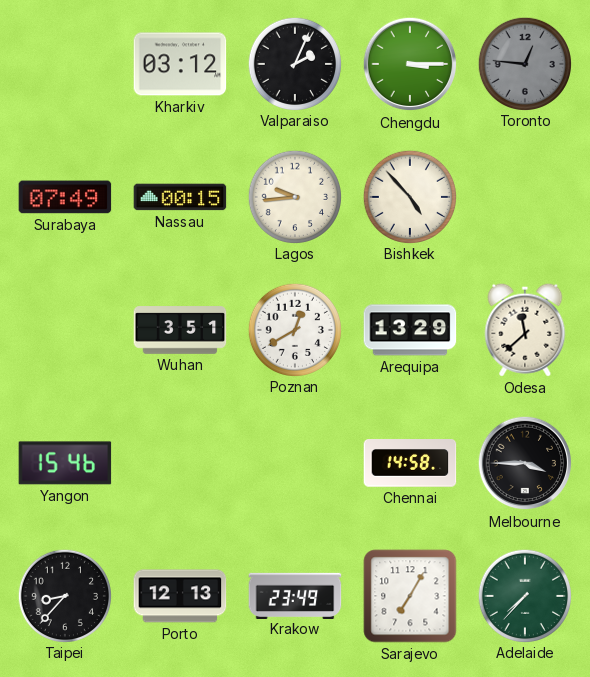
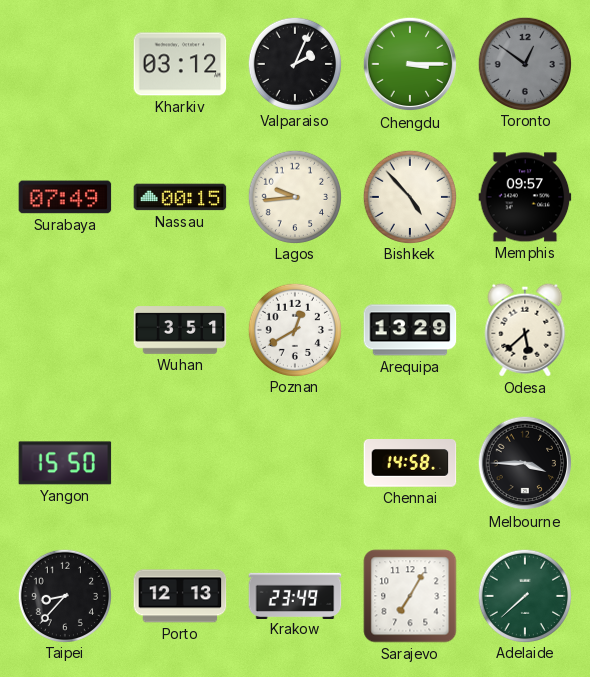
Toronto: 12:46 -> 12:51 (524, 63)
Memphis: none -> 09:57 (525, 197)
Odesa: 11:38 -> 5:38 (525, 330)
Yangon: 15:46 -> 15:50 (65, 463)
Adelaide: 7:37 -> 7:38 (524, 595)
